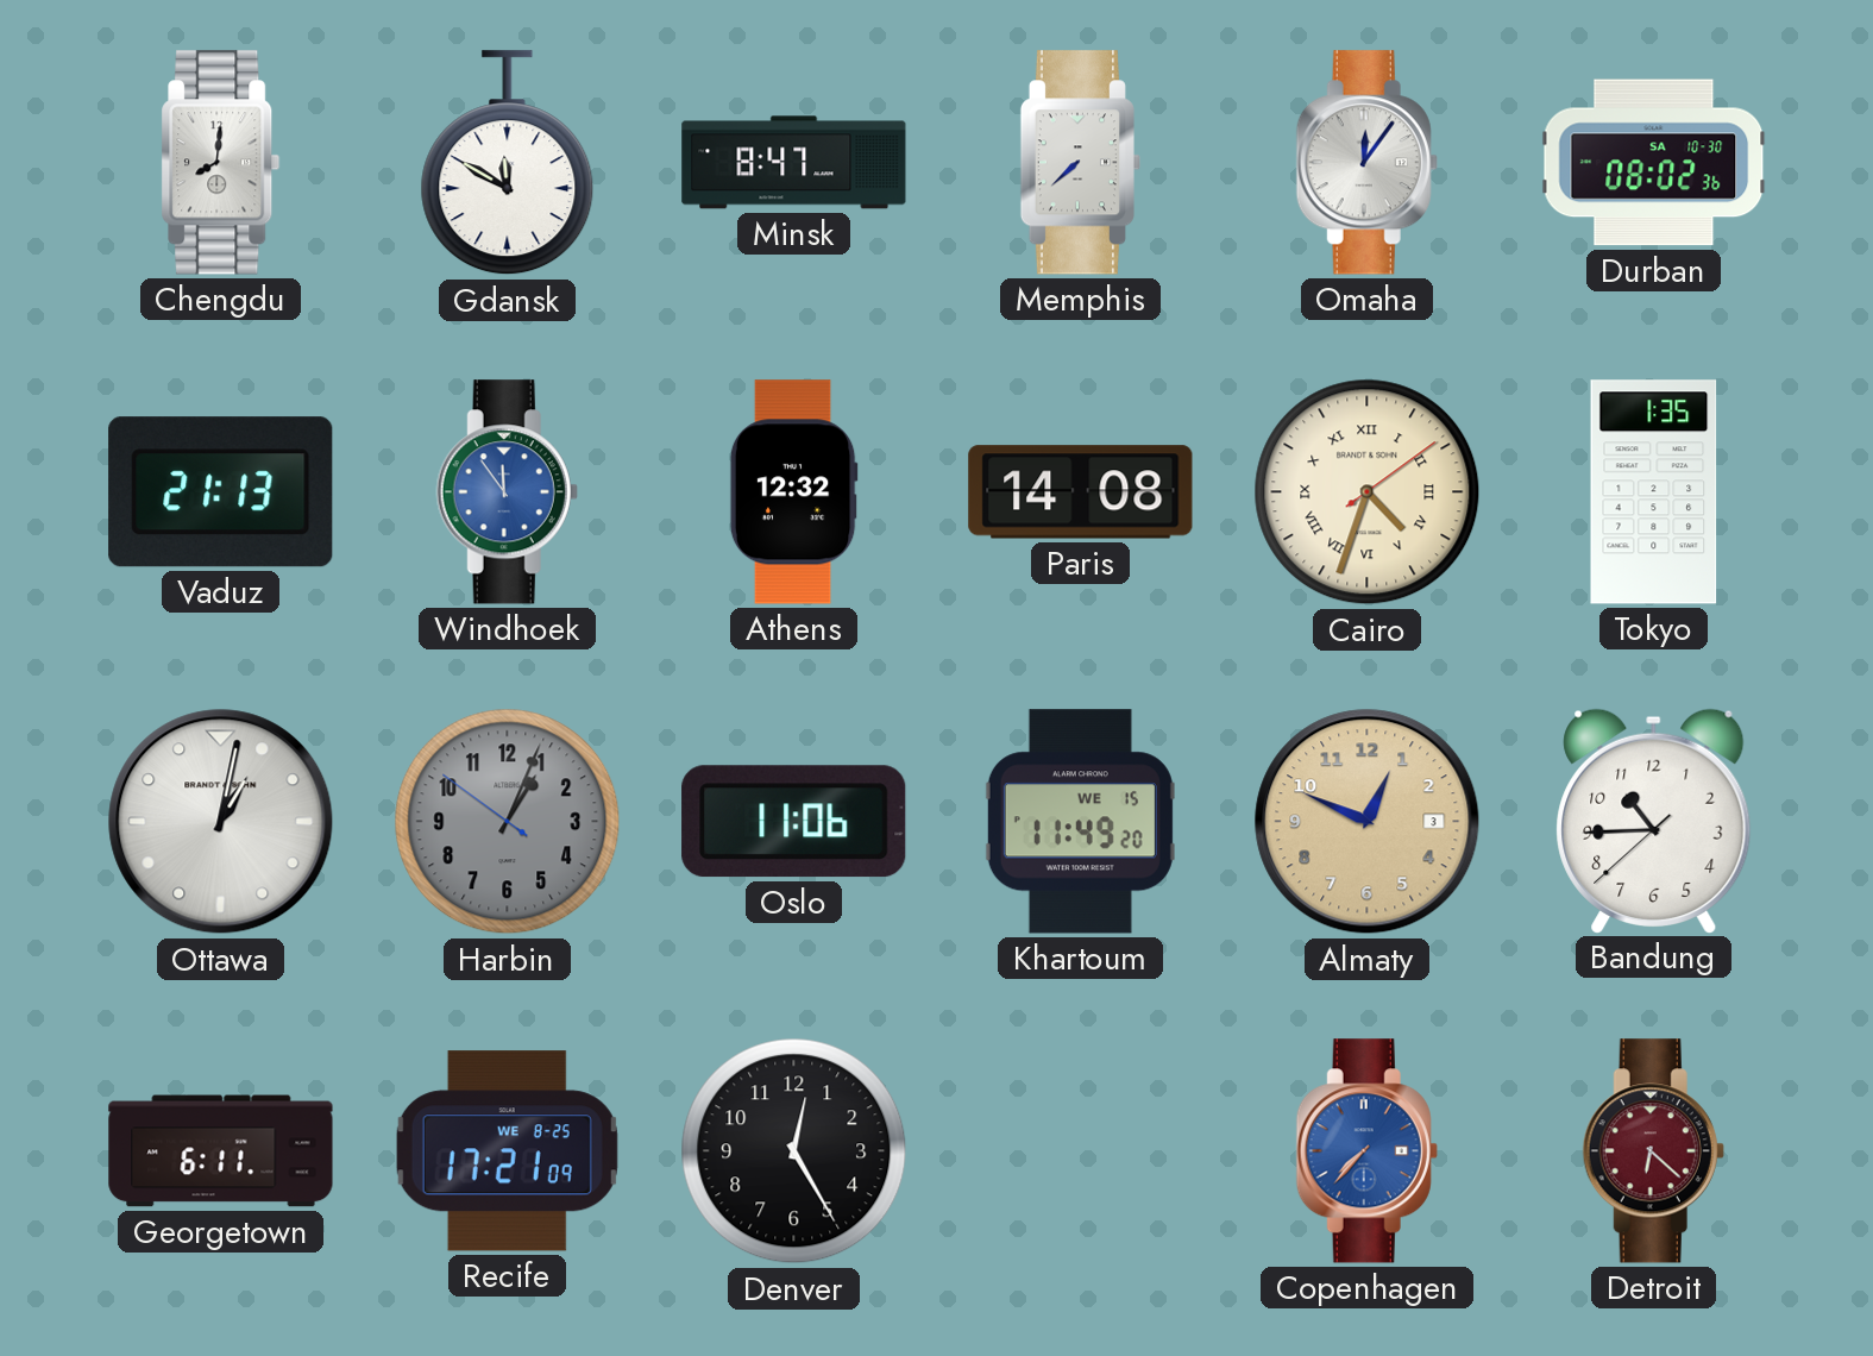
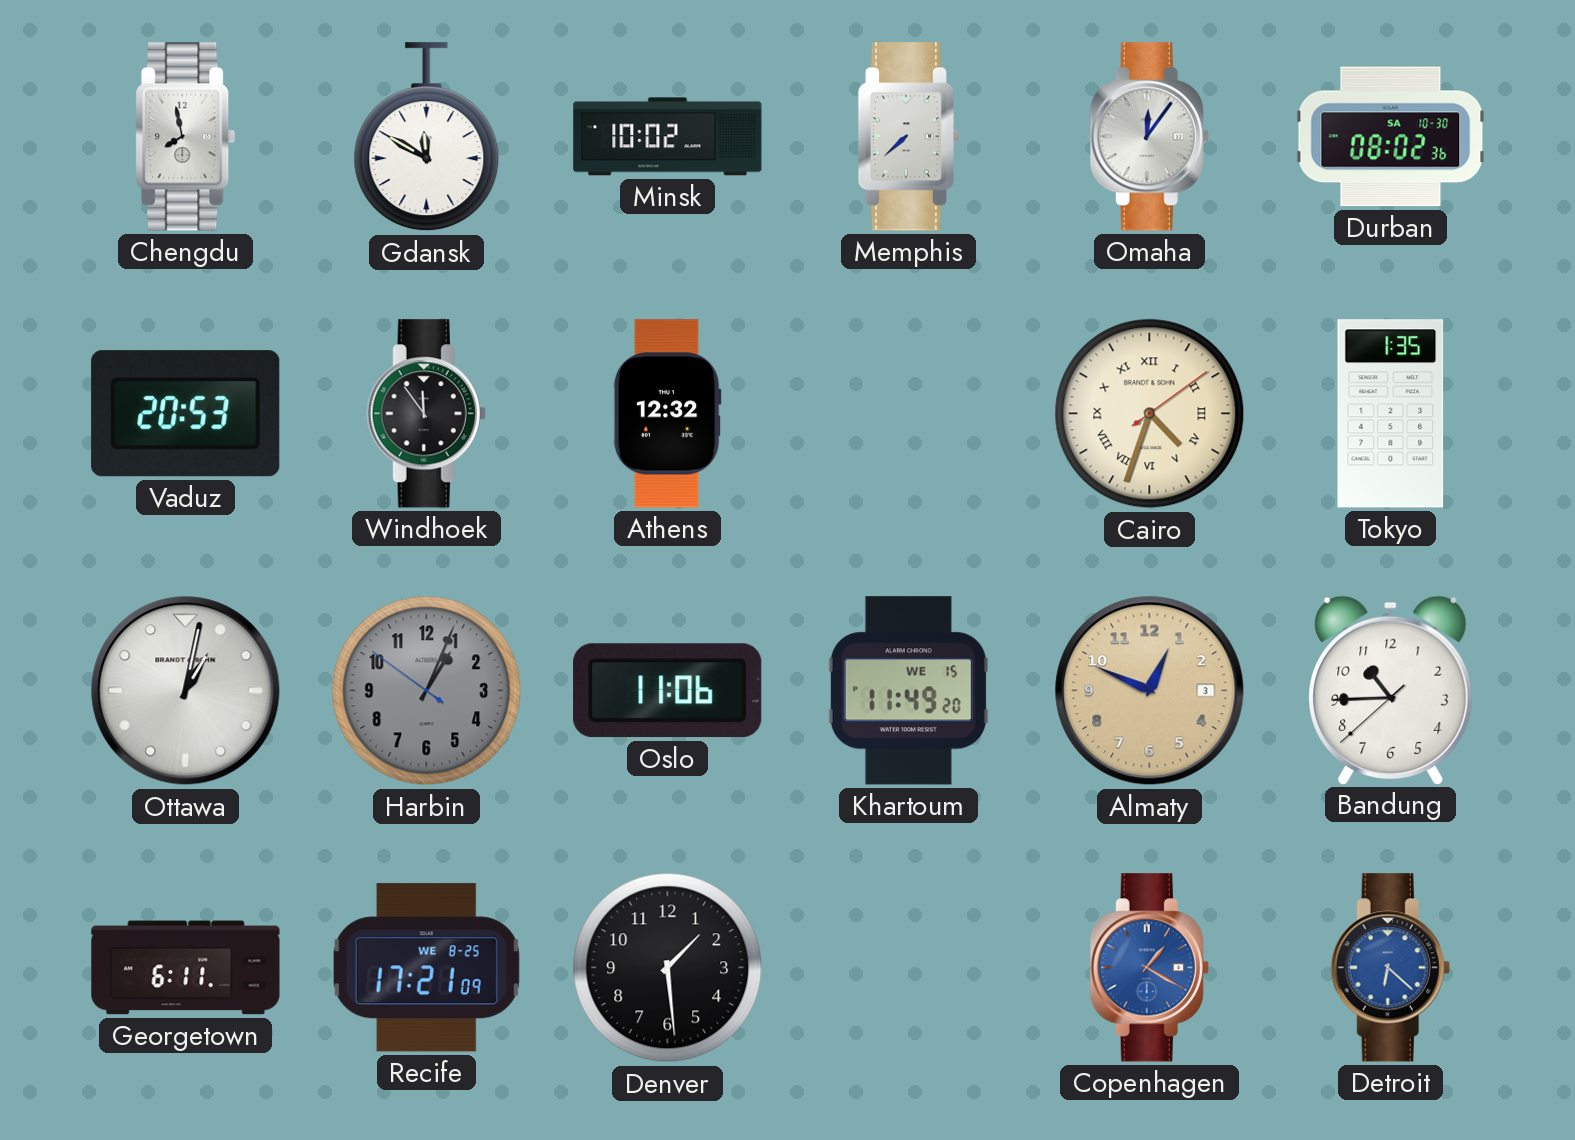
Chengdu: 8:01 -> 7:58 (186, 137)
Minsk: 8:47 -> 10:02 (668, 137)
Vaduz: 21:13 -> 20:53 (186, 414)
Windhoek dial: blue -> black (426, 414)
Paris: 14:08 -> none (1081, 492)
Denver: 12:25 -> 1:29 (668, 968)
Copenhagen: 7:37 -> 1:20 (1149, 968)
Detroit dial: burgundy -> blue (1390, 968)
